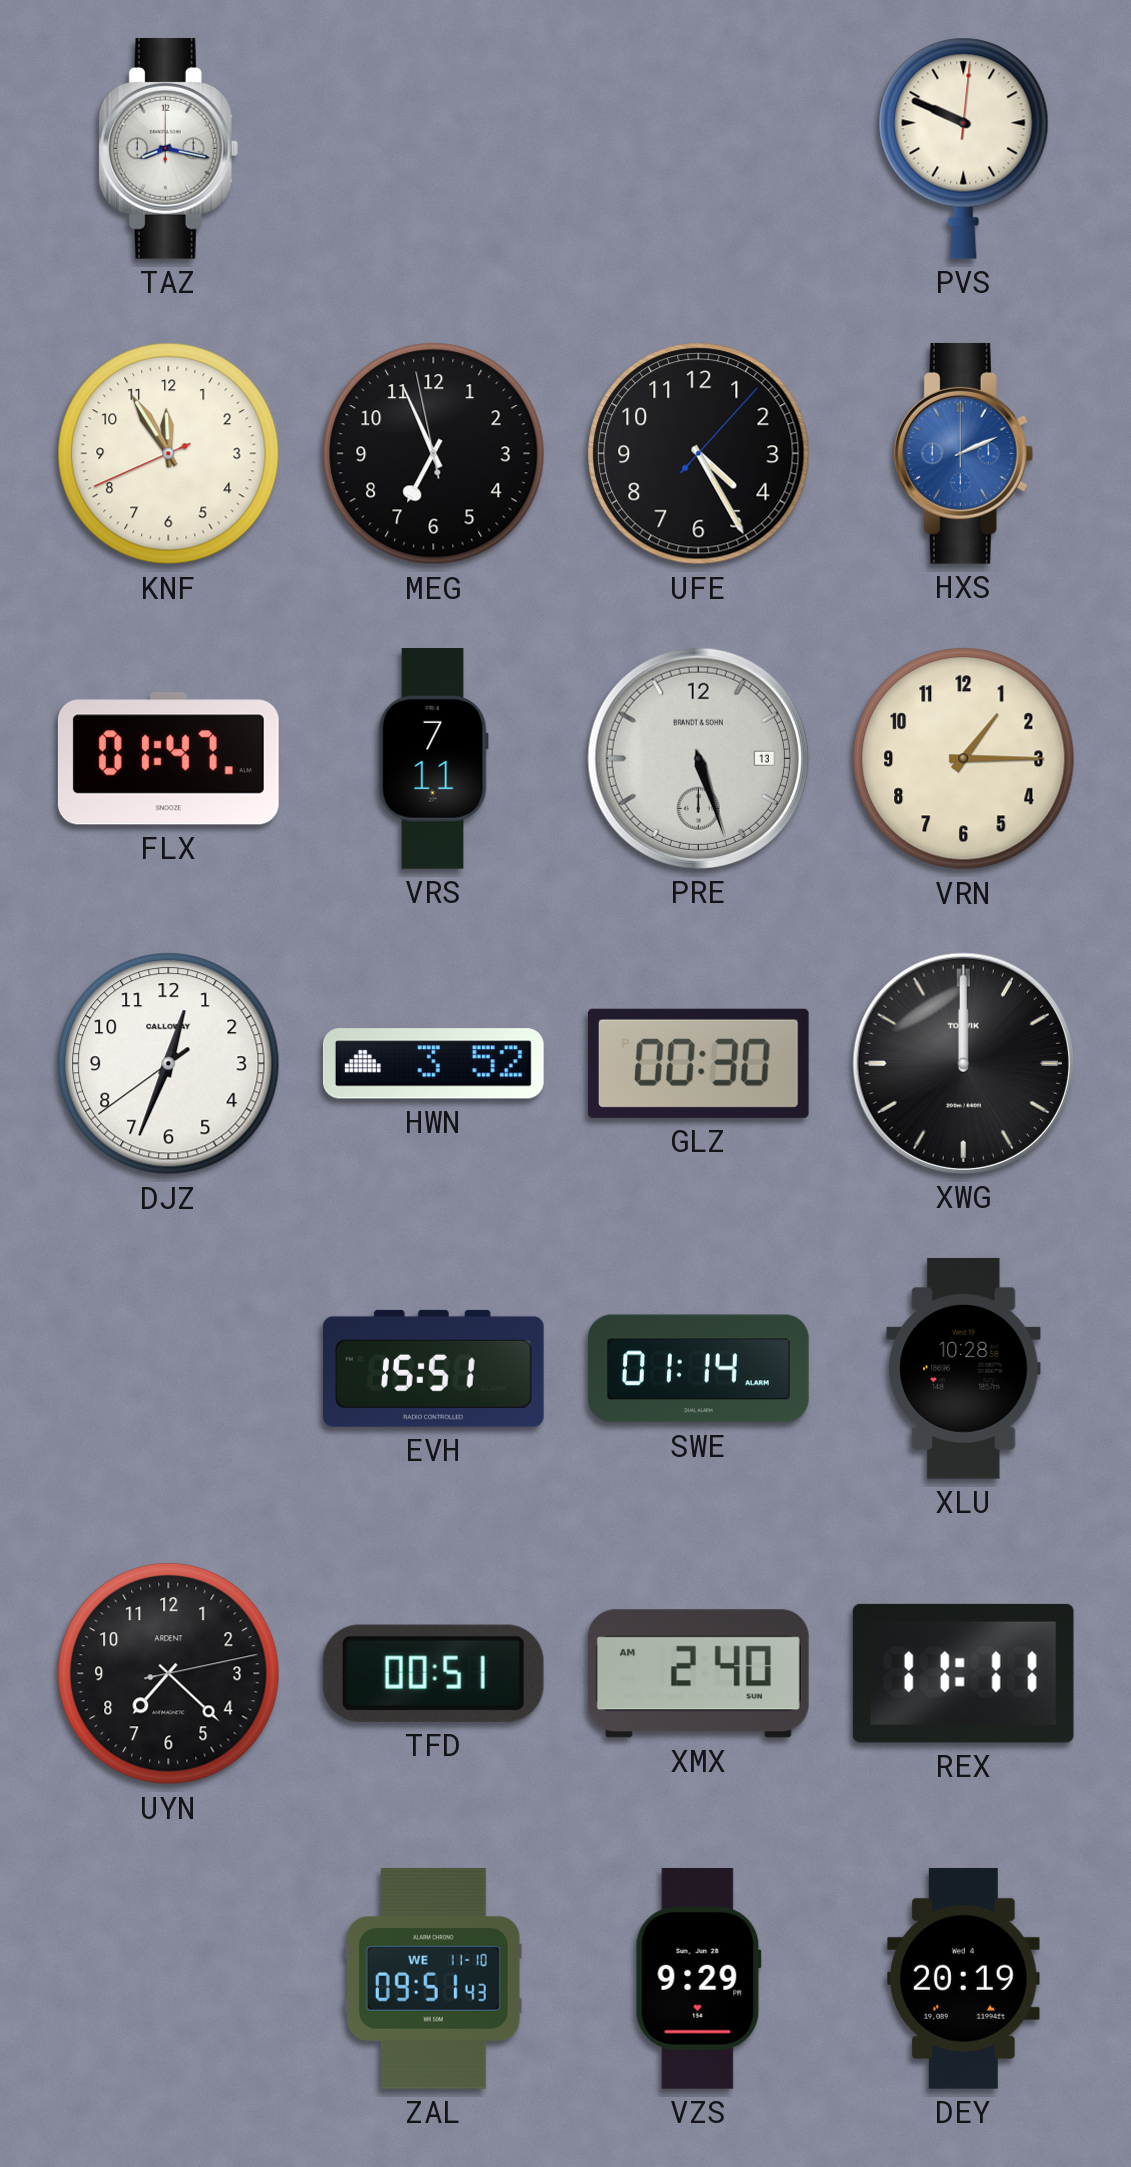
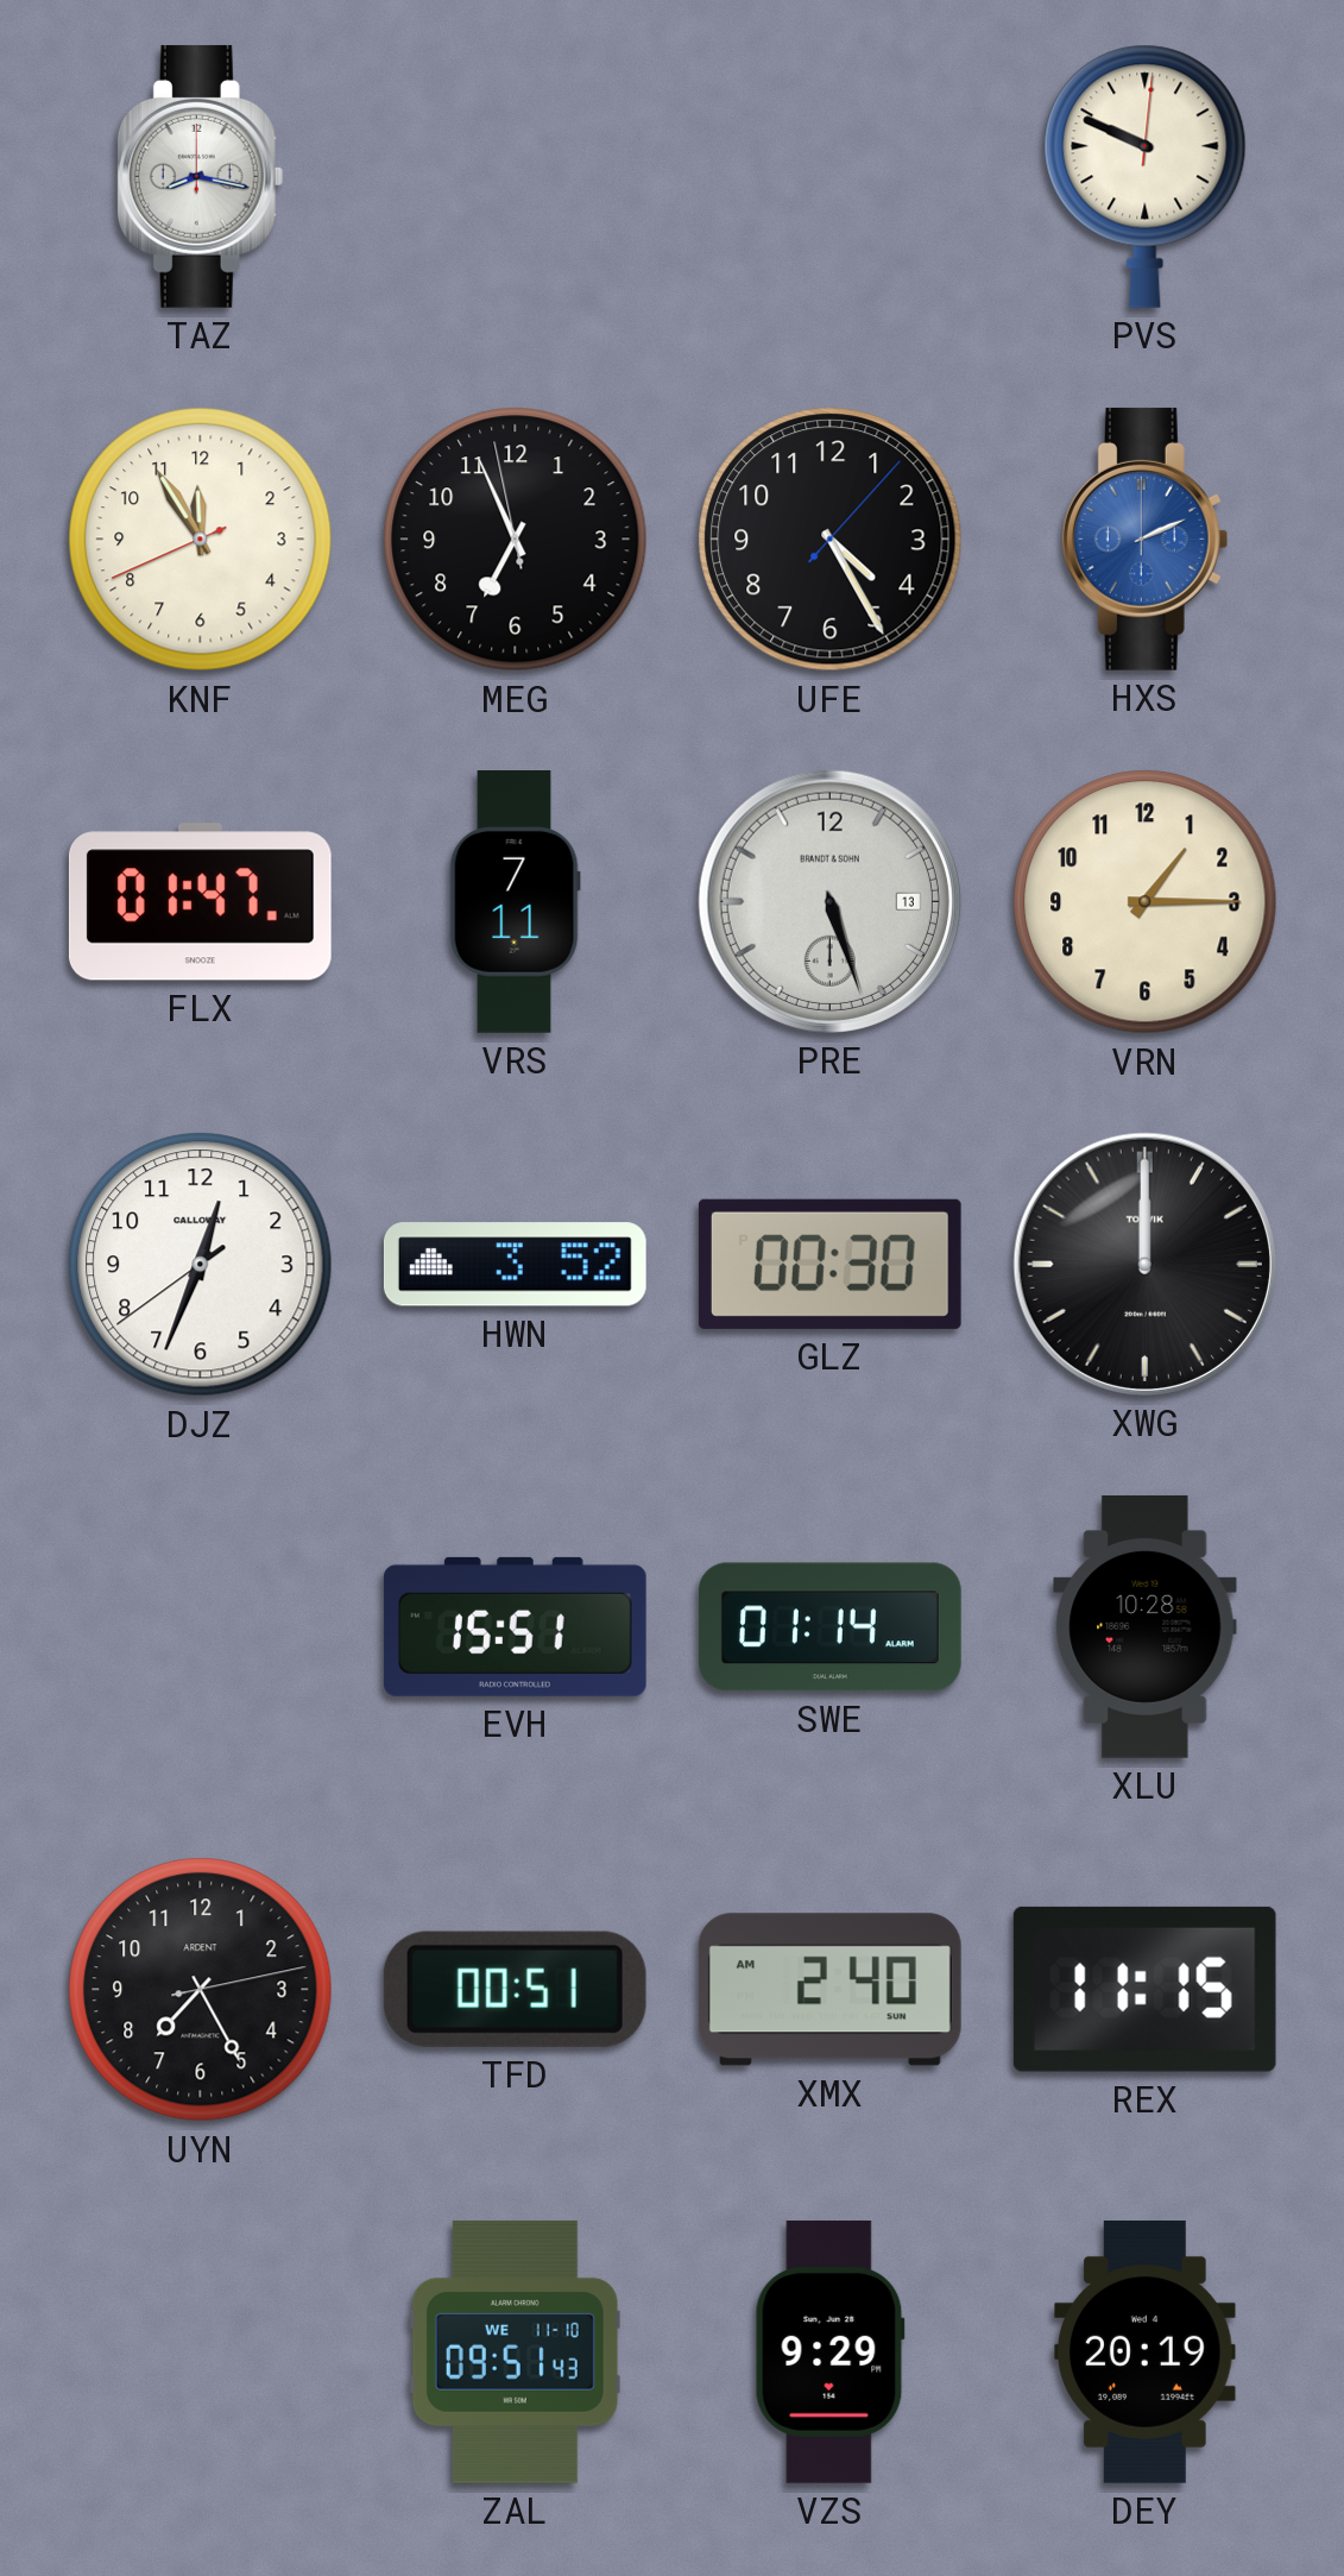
UYN: 7:22 -> 7:25 (201, 1990)
REX: 11:11 -> 11:15 (1144, 1989)
